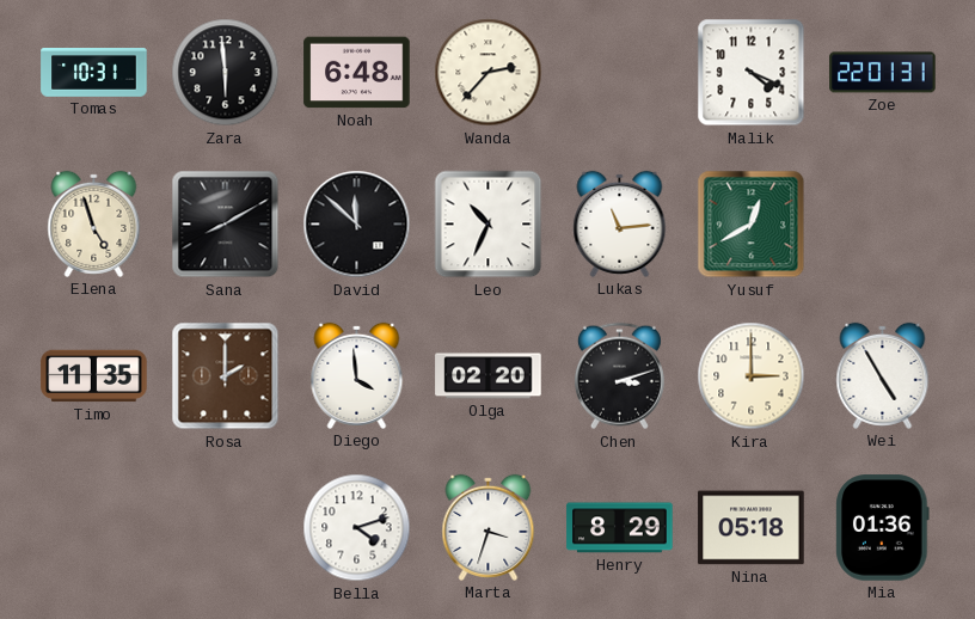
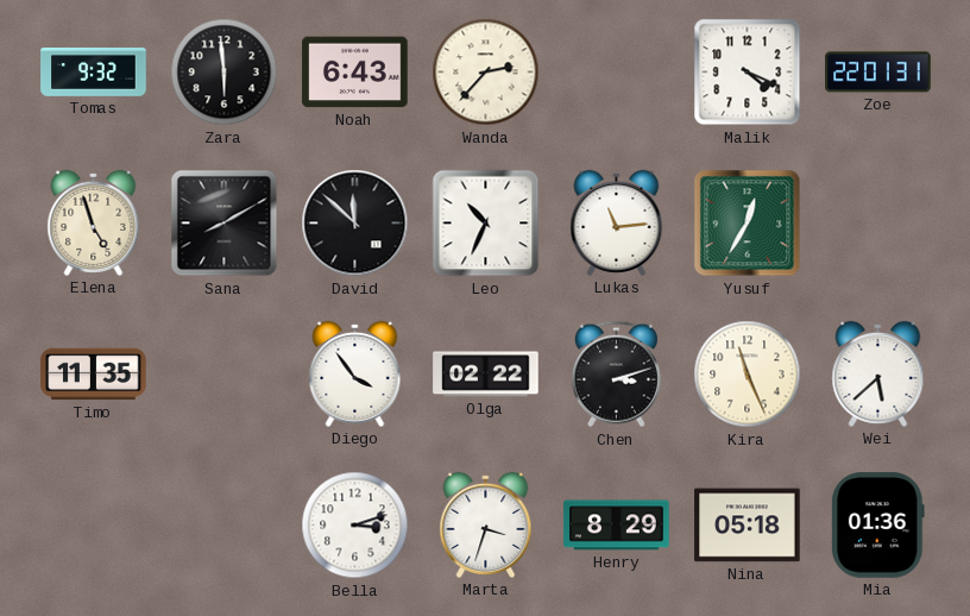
Tomas: 10:31 -> 9:32 (94, 73)
Noah: 6:48 -> 6:43 (355, 73)
Yusuf: 12:40 -> 12:35 (748, 224)
Rosa: 2:00 -> none (226, 376)
Diego: 3:59 -> 3:54 (355, 373)
Olga: 02:20 -> 02:22 (486, 375)
Kira: 3:00 -> 11:26 (748, 375)
Wei: 4:55 -> 5:38 (878, 373)
Bella: 4:12 -> 3:12 (355, 526)
